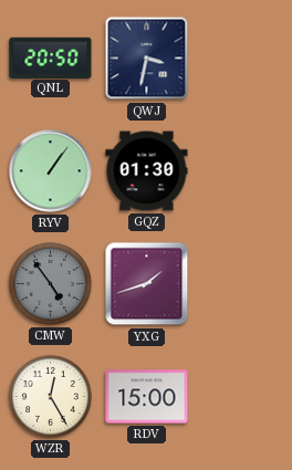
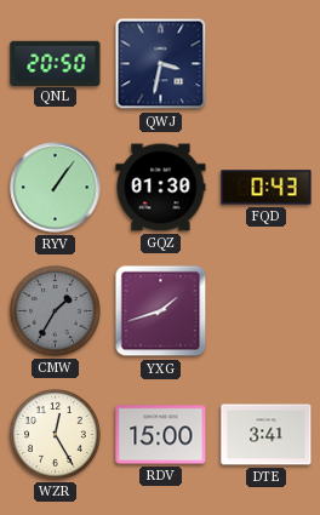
FQD: none -> 0:43 (267, 188)
CMW: 4:54 -> 1:35 (56, 311)
DTE: none -> 3:41 (267, 435)
